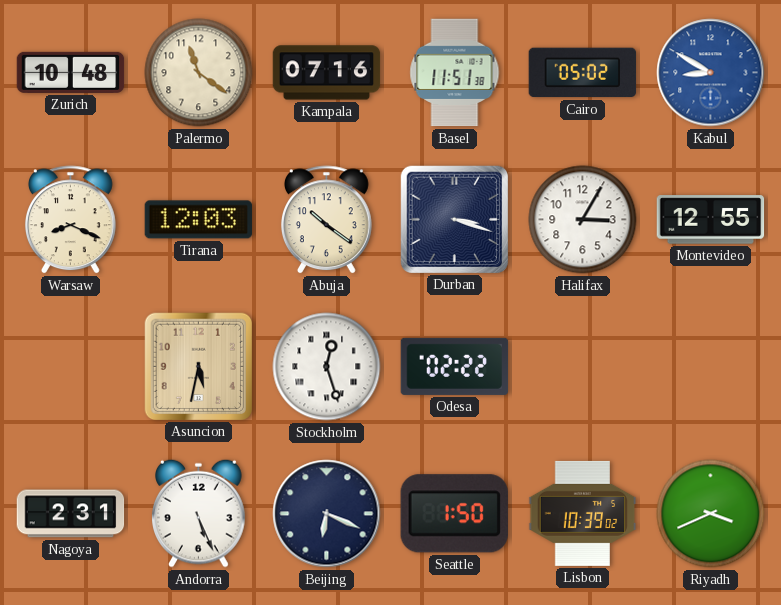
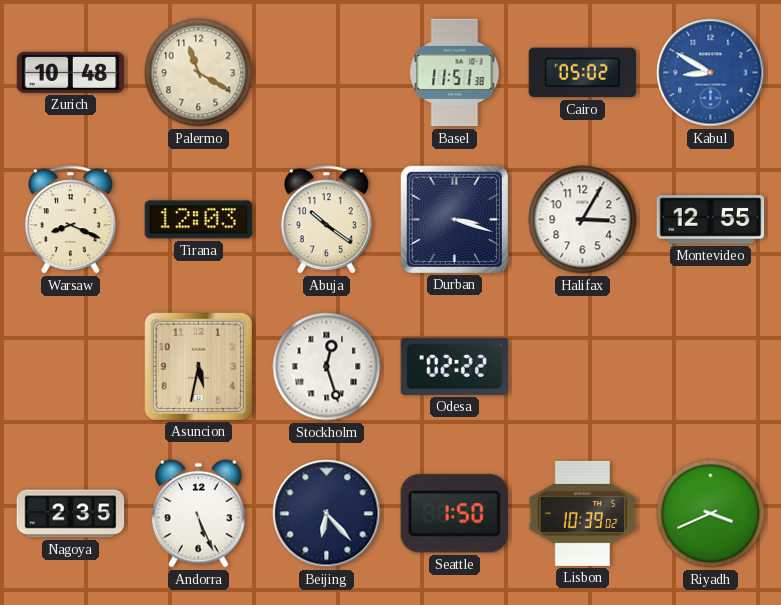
Palermo: 11:21 -> 11:20 (199, 73)
Kampala: 07:16 -> none (327, 73)
Nagoya: 2:31 -> 2:35 (71, 514)
Beijing: 6:19 -> 6:23 (327, 514)
